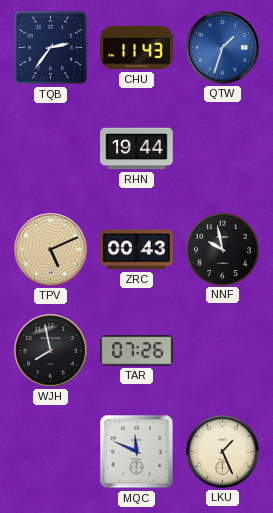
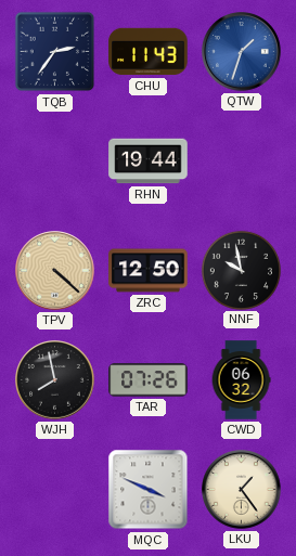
TPV: 5:11 -> 4:22 (55, 271)
ZRC: 00:43 -> 12:50 (149, 271)
CWD: none -> 06:32 (241, 380)
MQC: 11:49 -> 3:49 (149, 490)
LKU: 1:26 -> 1:24 (242, 490)
